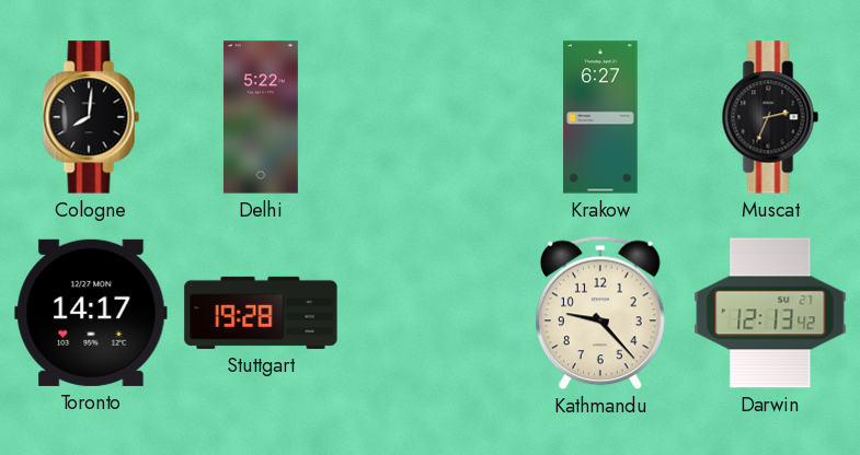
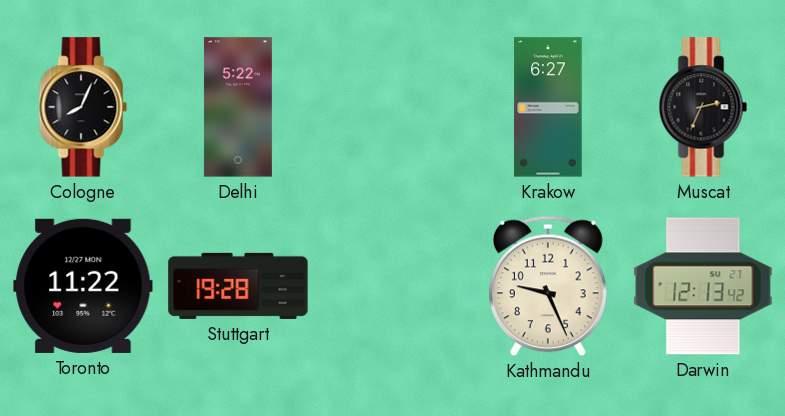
Cologne: 8:01 -> 8:04 (83, 107)
Toronto: 14:17 -> 11:22 (83, 286)
Kathmandu: 9:23 -> 9:26 (548, 286)
